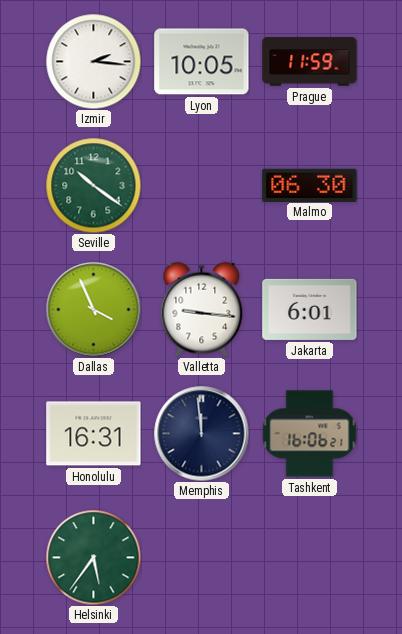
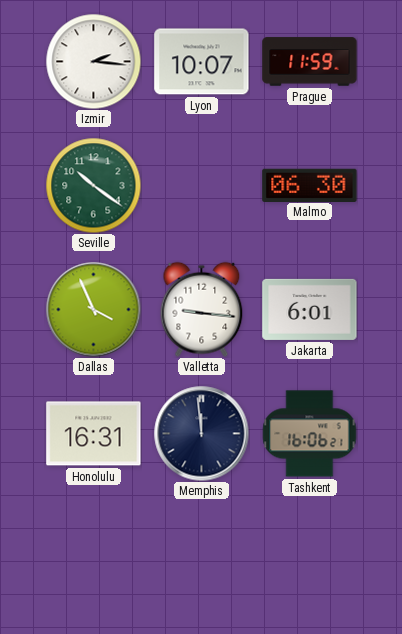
Lyon: 10:05 -> 10:07 (202, 62)
Helsinki: 5:36 -> none (93, 557)
